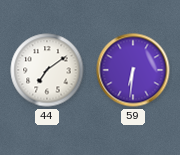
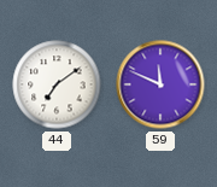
59: 6:31 -> 11:49 (160, 84)
